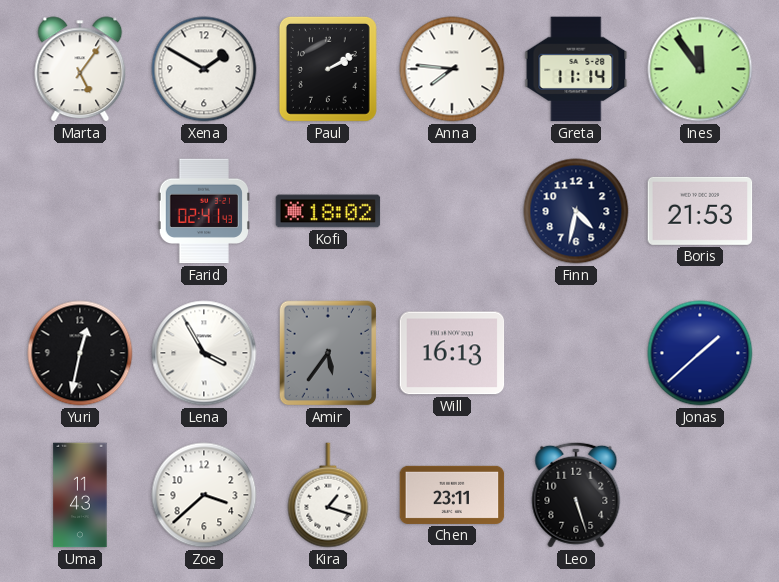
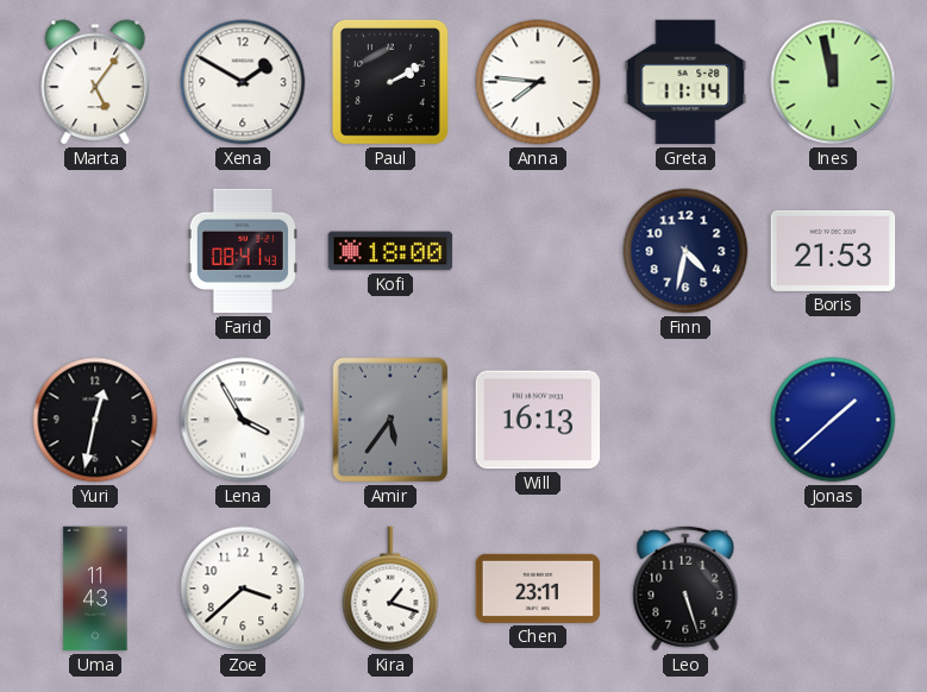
Ines: 11:54 -> 11:58 (833, 82)
Farid: 02:41 -> 08:41 (243, 251)
Kofi: 18:02 -> 18:00 (390, 251)
